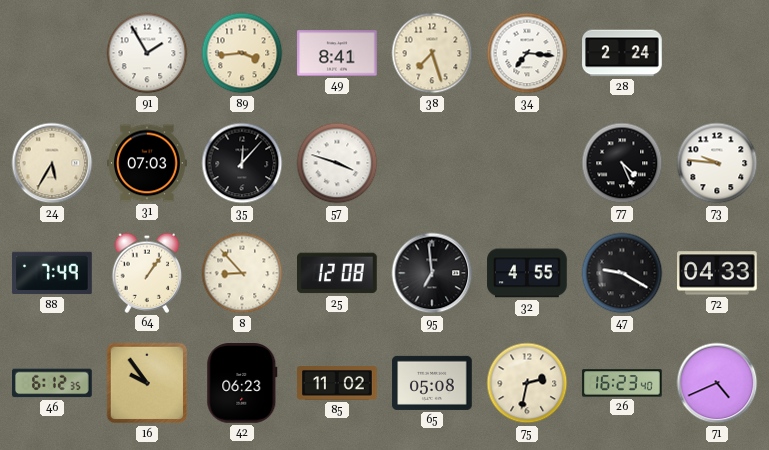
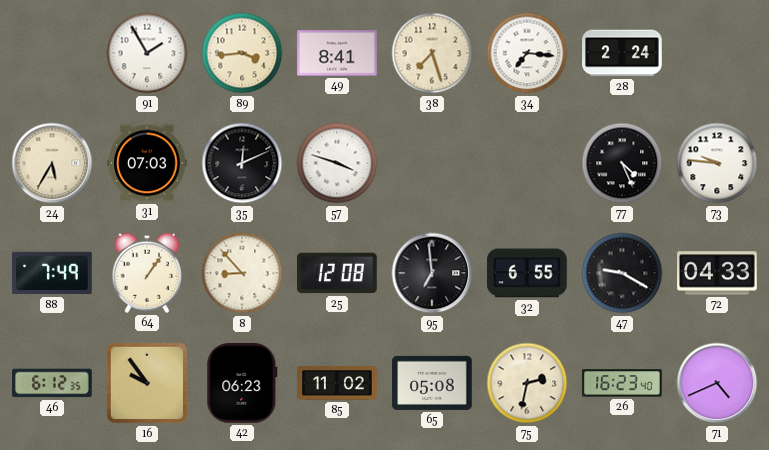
35: 12:07 -> 12:11 (242, 163)
32: 4:55 -> 6:55 (527, 273)
